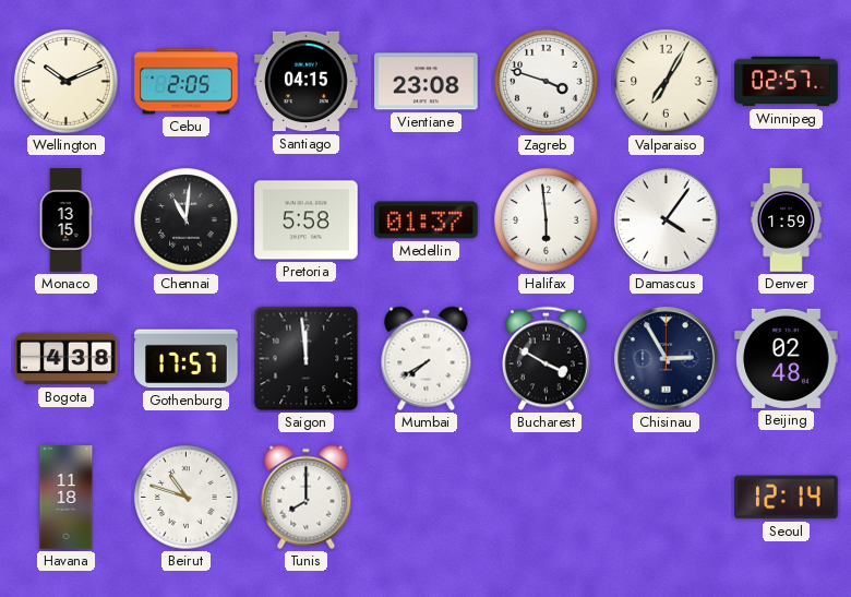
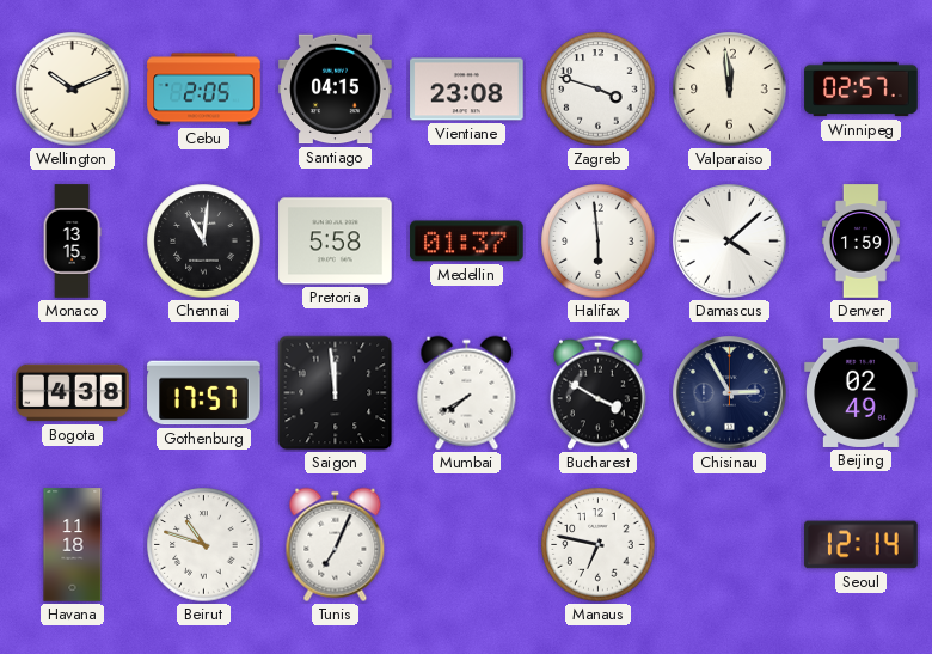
Valparaiso: 7:05 -> 11:59 (730, 90)
Damascus: 4:06 -> 4:08 (730, 242)
Beijing: 02:48 -> 02:49 (862, 392)
Tunis: 8:00 -> 7:04 (336, 545)
Manaus: none -> 6:47 (599, 545)
